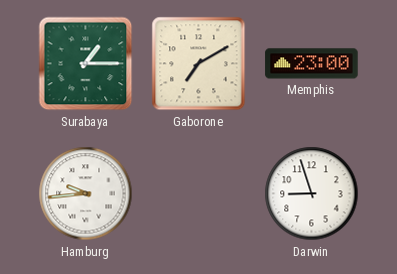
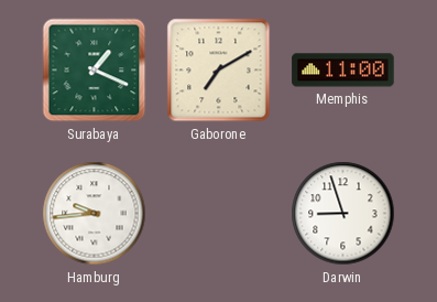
Surabaya: 1:15 -> 1:19 (95, 71)
Memphis: 23:00 -> 11:00 (343, 71)
